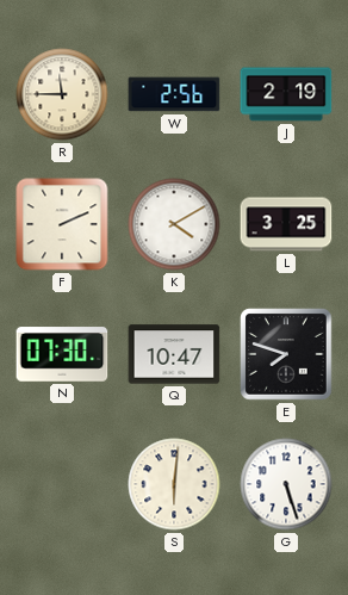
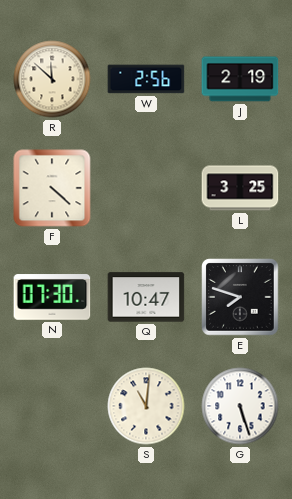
R: 11:45 -> 11:52 (52, 79)
F: 2:11 -> 4:22 (52, 188)
K: 4:10 -> none (174, 224)
S: 6:01 -> 11:01 (146, 406)
